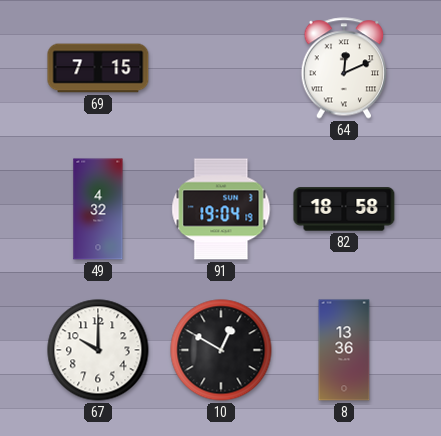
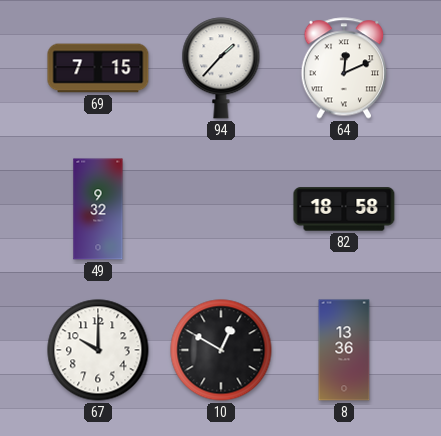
94: none -> 1:37 (221, 68)
49: 4:32 -> 9:32 (98, 209)
91: 19:04 -> none (221, 209)
